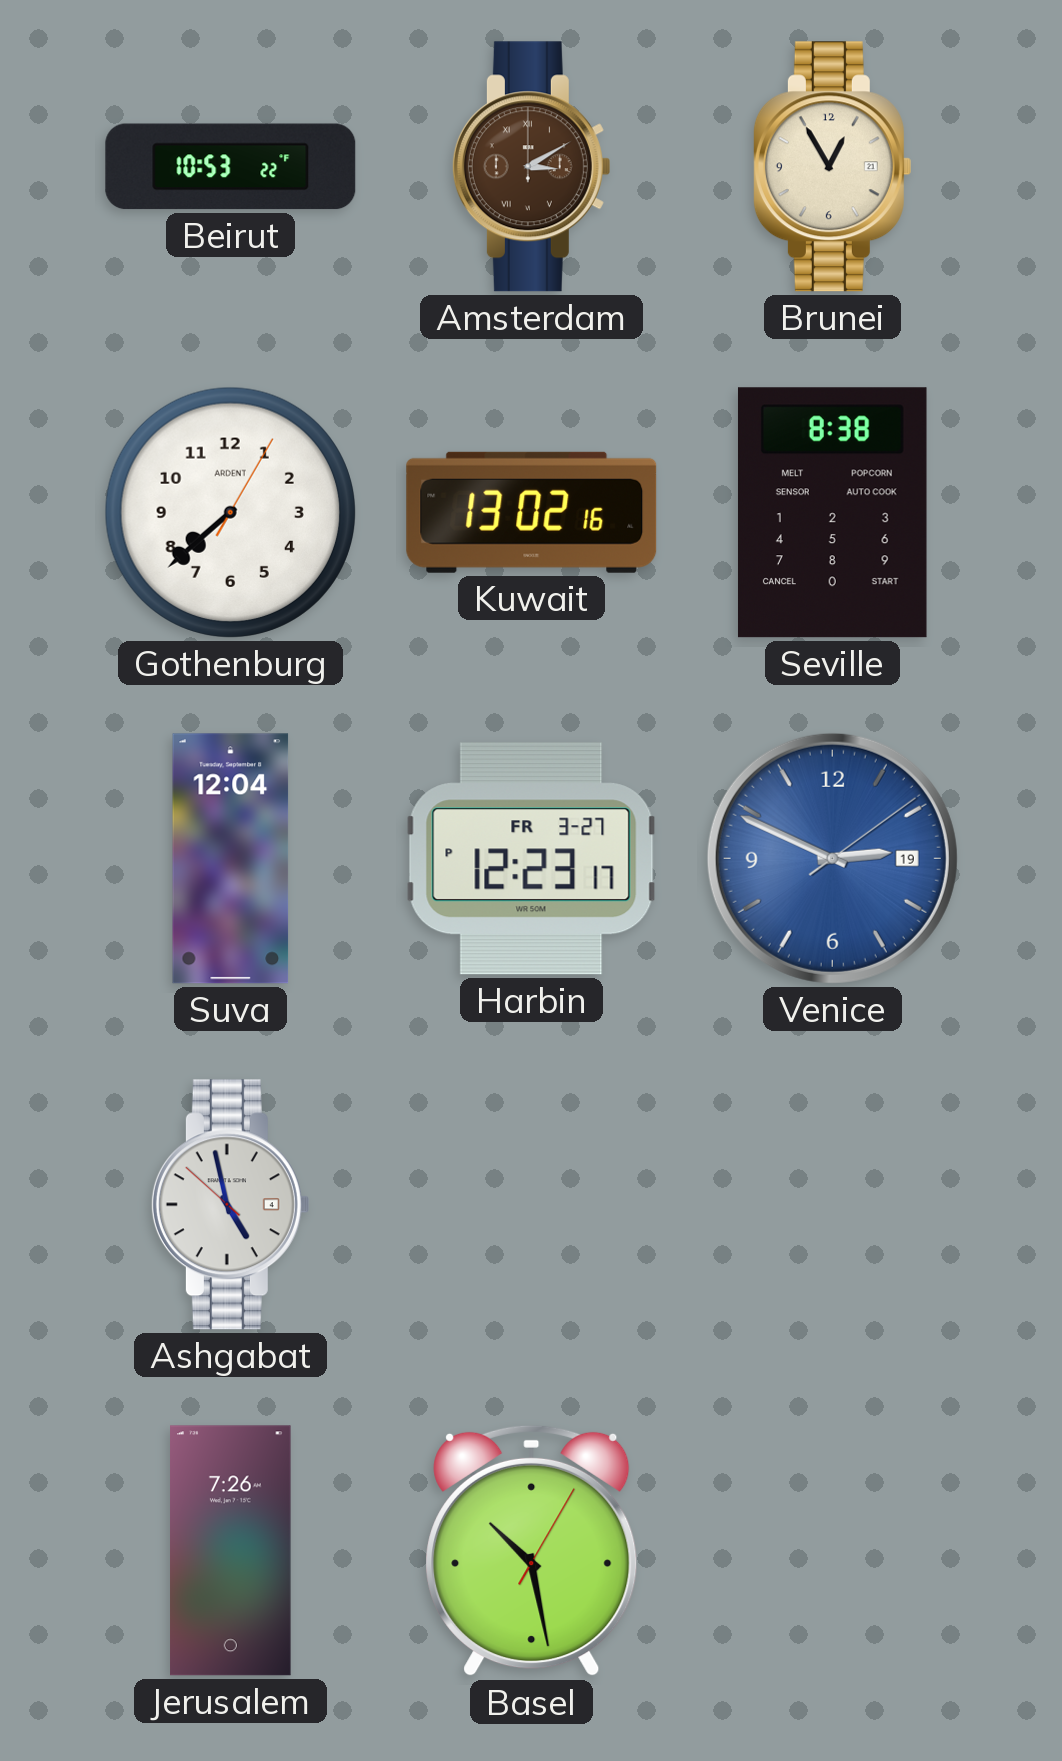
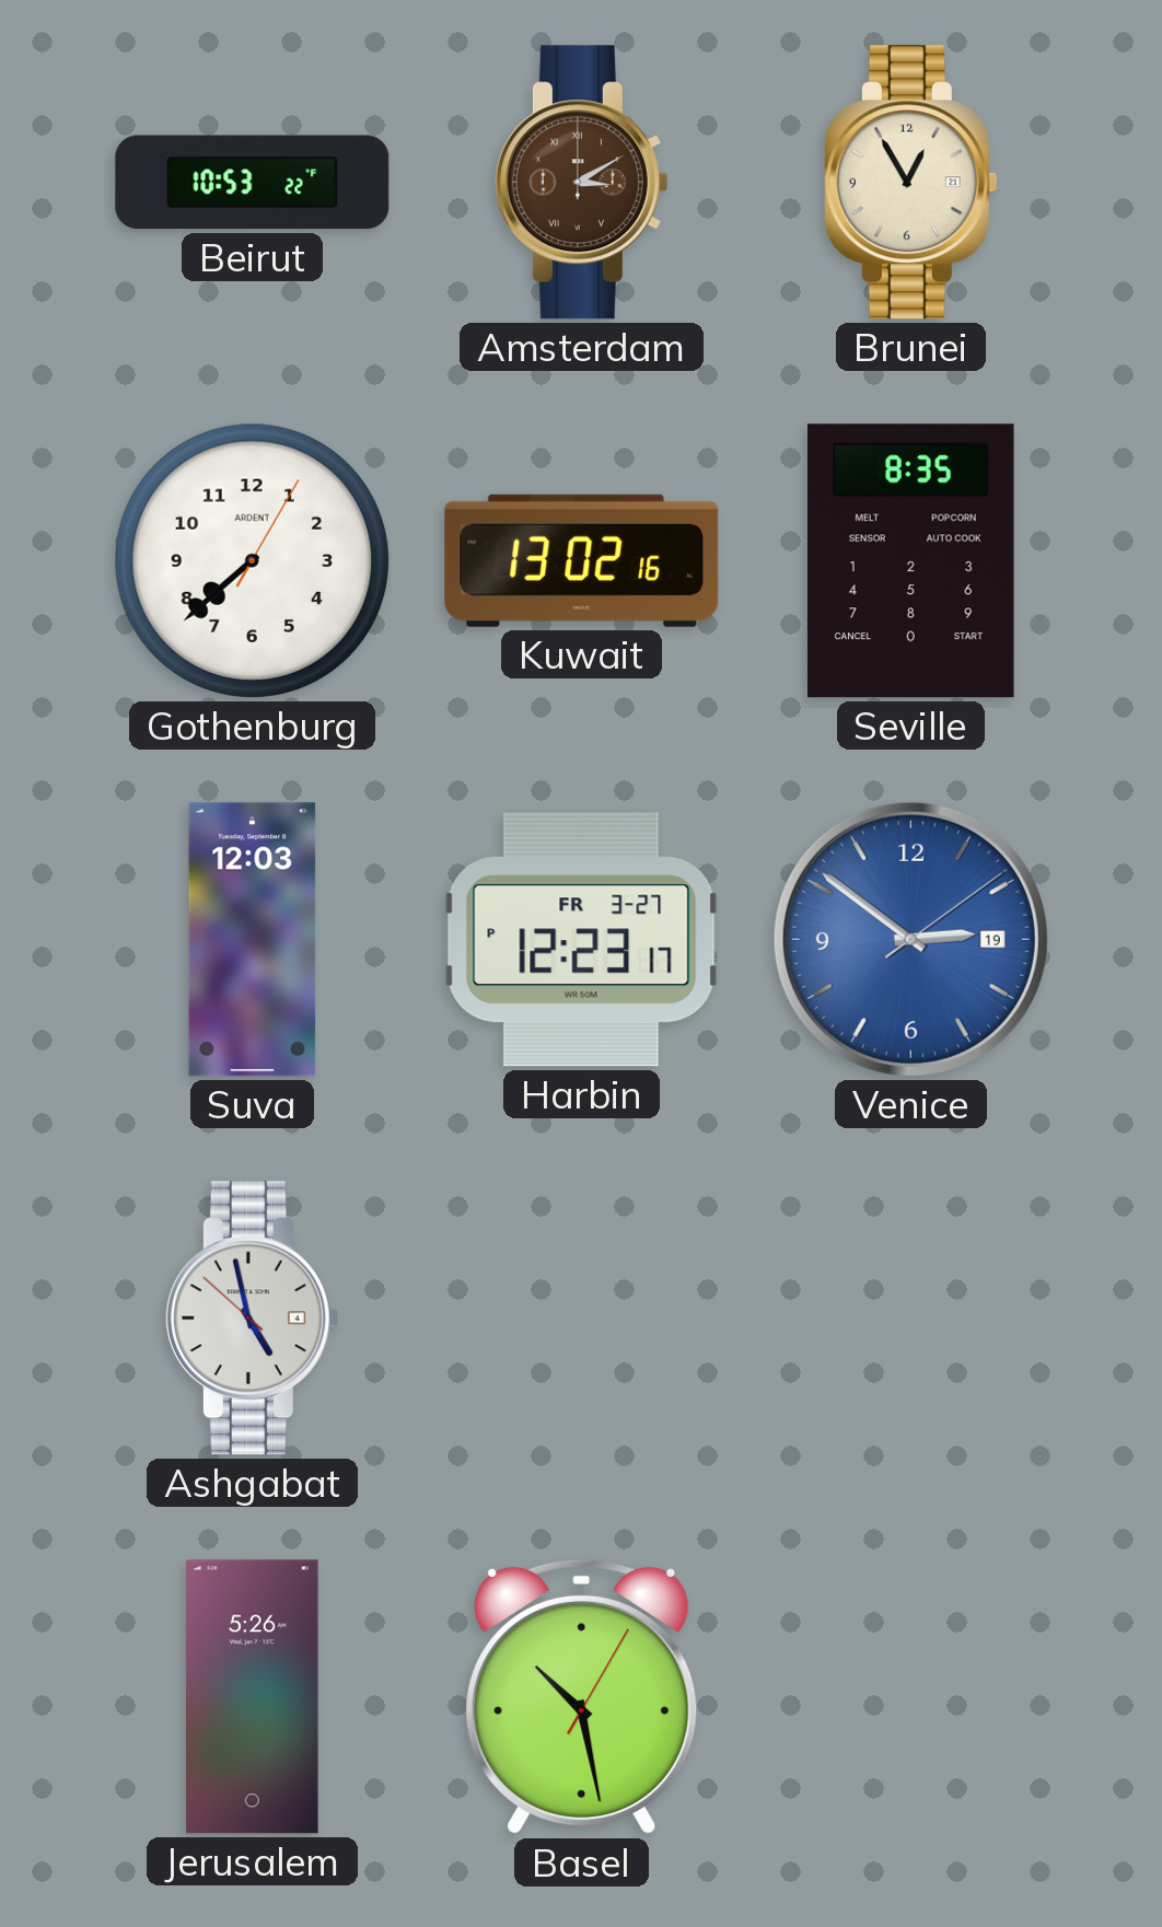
Seville: 8:38 -> 8:35 (910, 561)
Suva: 12:04 -> 12:03 (253, 940)
Venice: 2:49 -> 2:51 (910, 939)
Jerusalem: 7:26 -> 5:26 (253, 1697)
